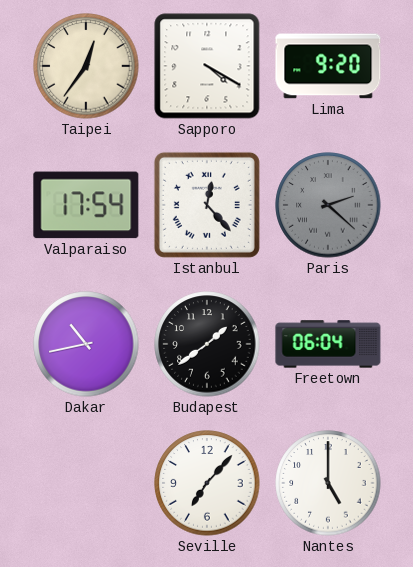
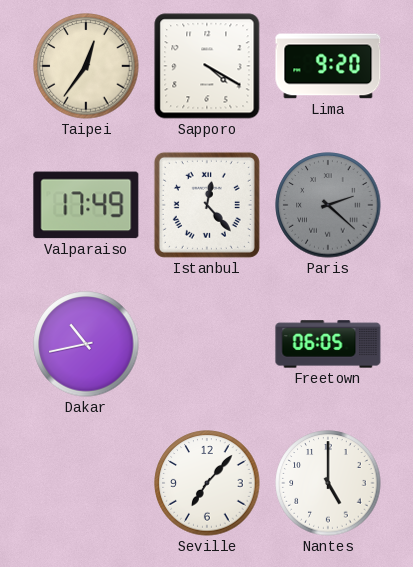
Valparaiso: 17:54 -> 17:49 (86, 205)
Budapest: 1:39 -> none (207, 344)
Freetown: 06:04 -> 06:05 (328, 344)
